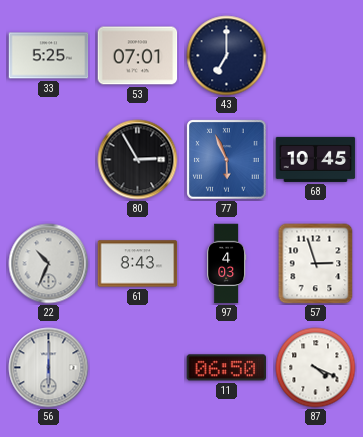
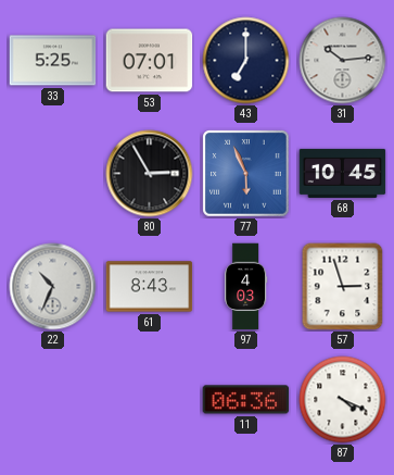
31: none -> 10:14 (343, 61)
56: 6:00 -> none (49, 368)
11: 06:50 -> 06:36 (246, 400)
